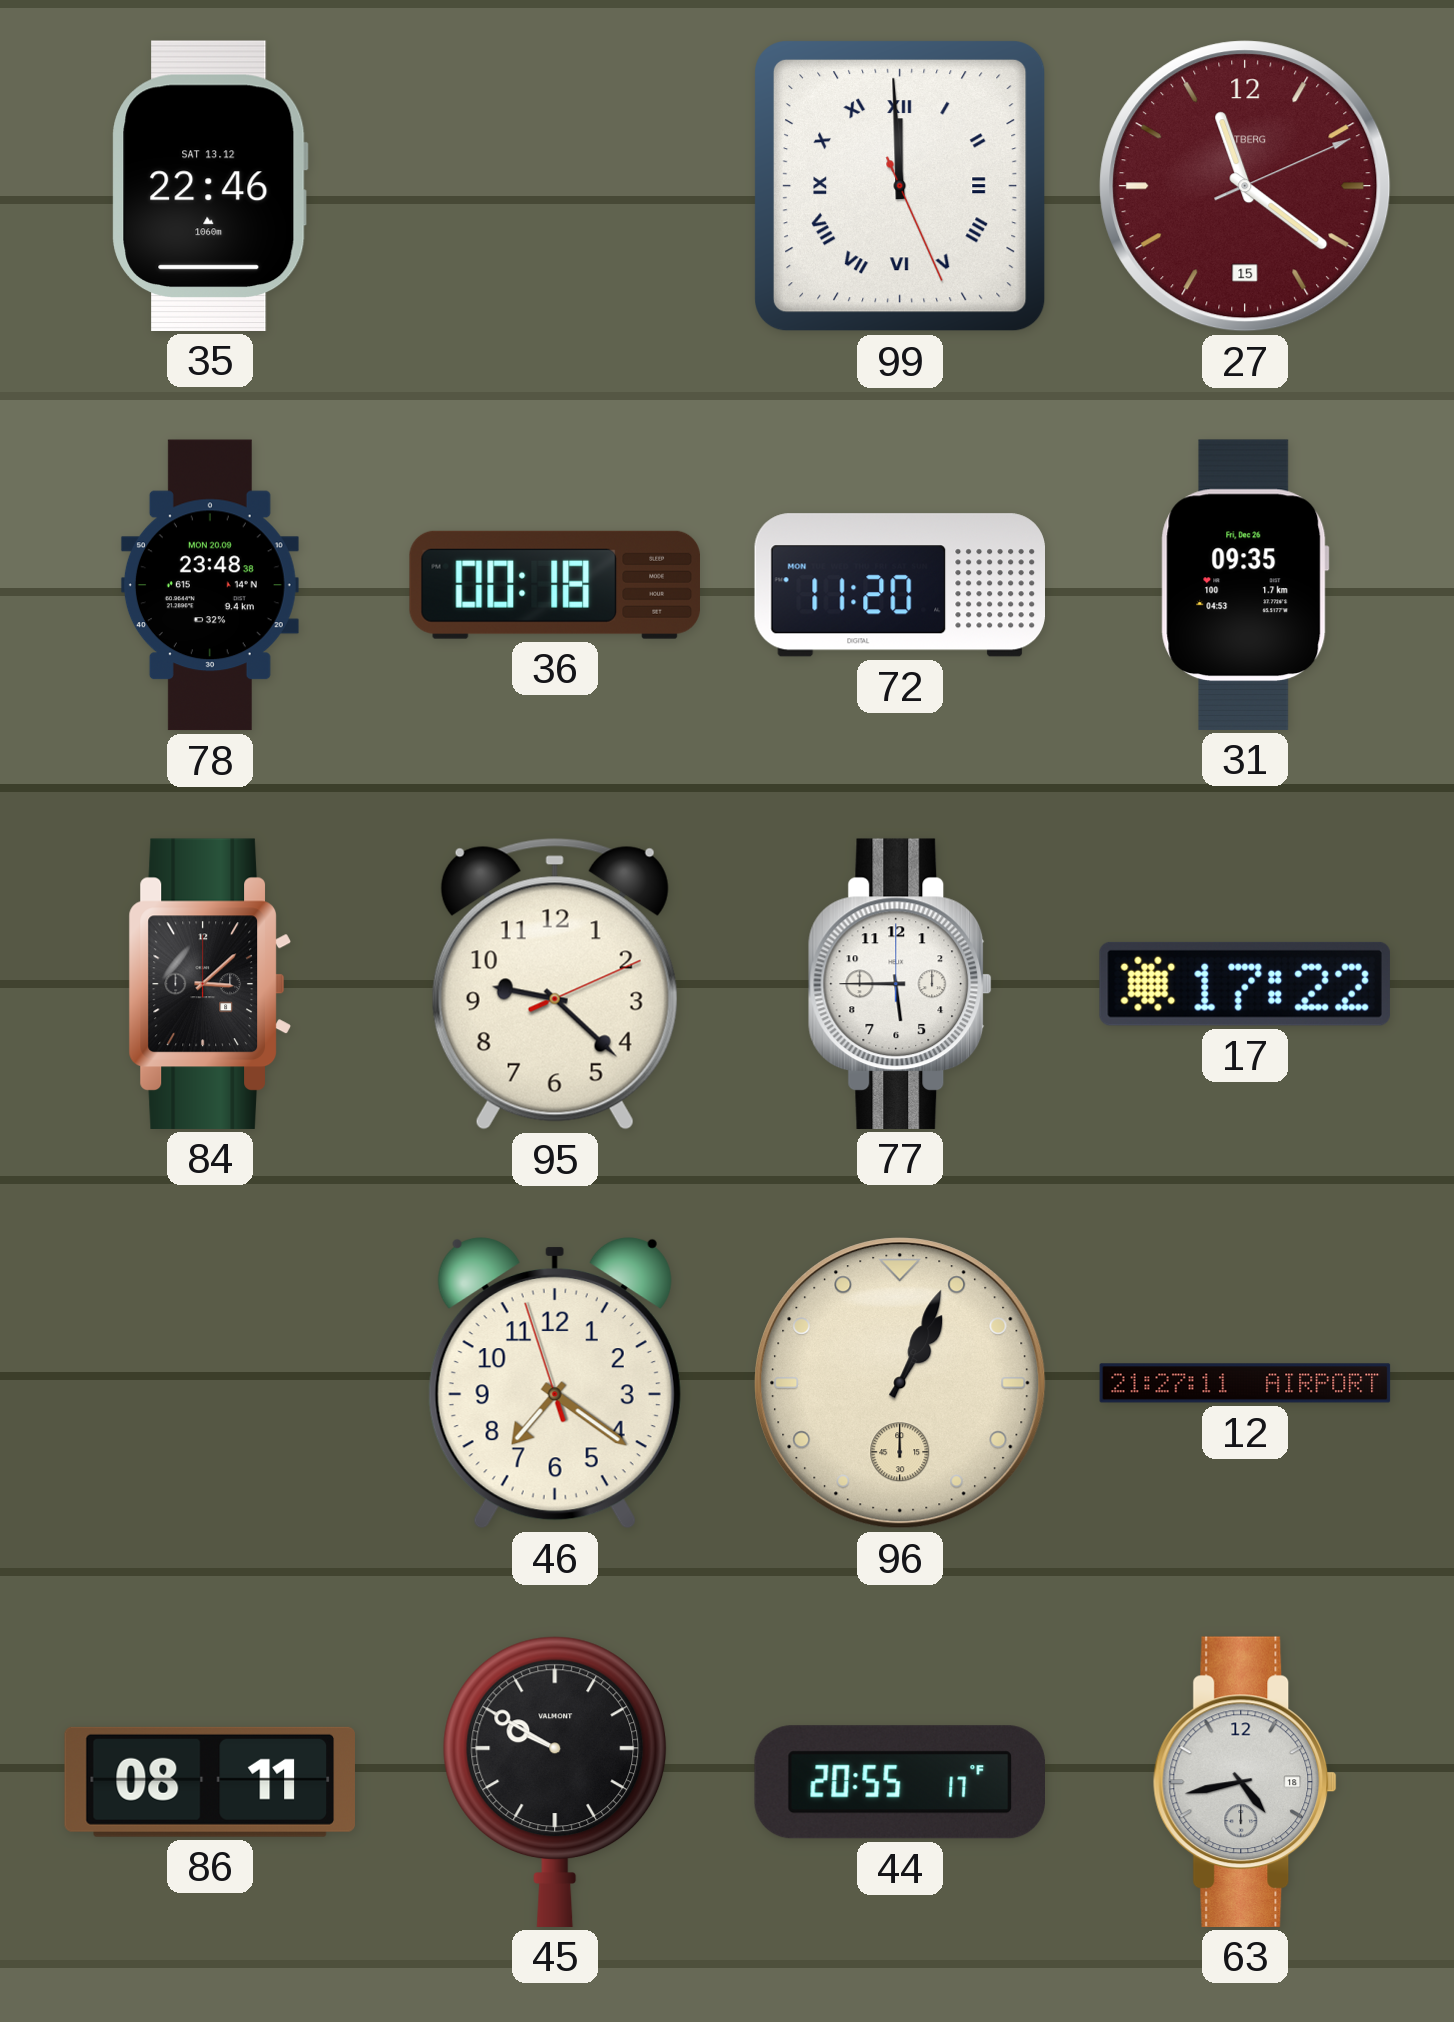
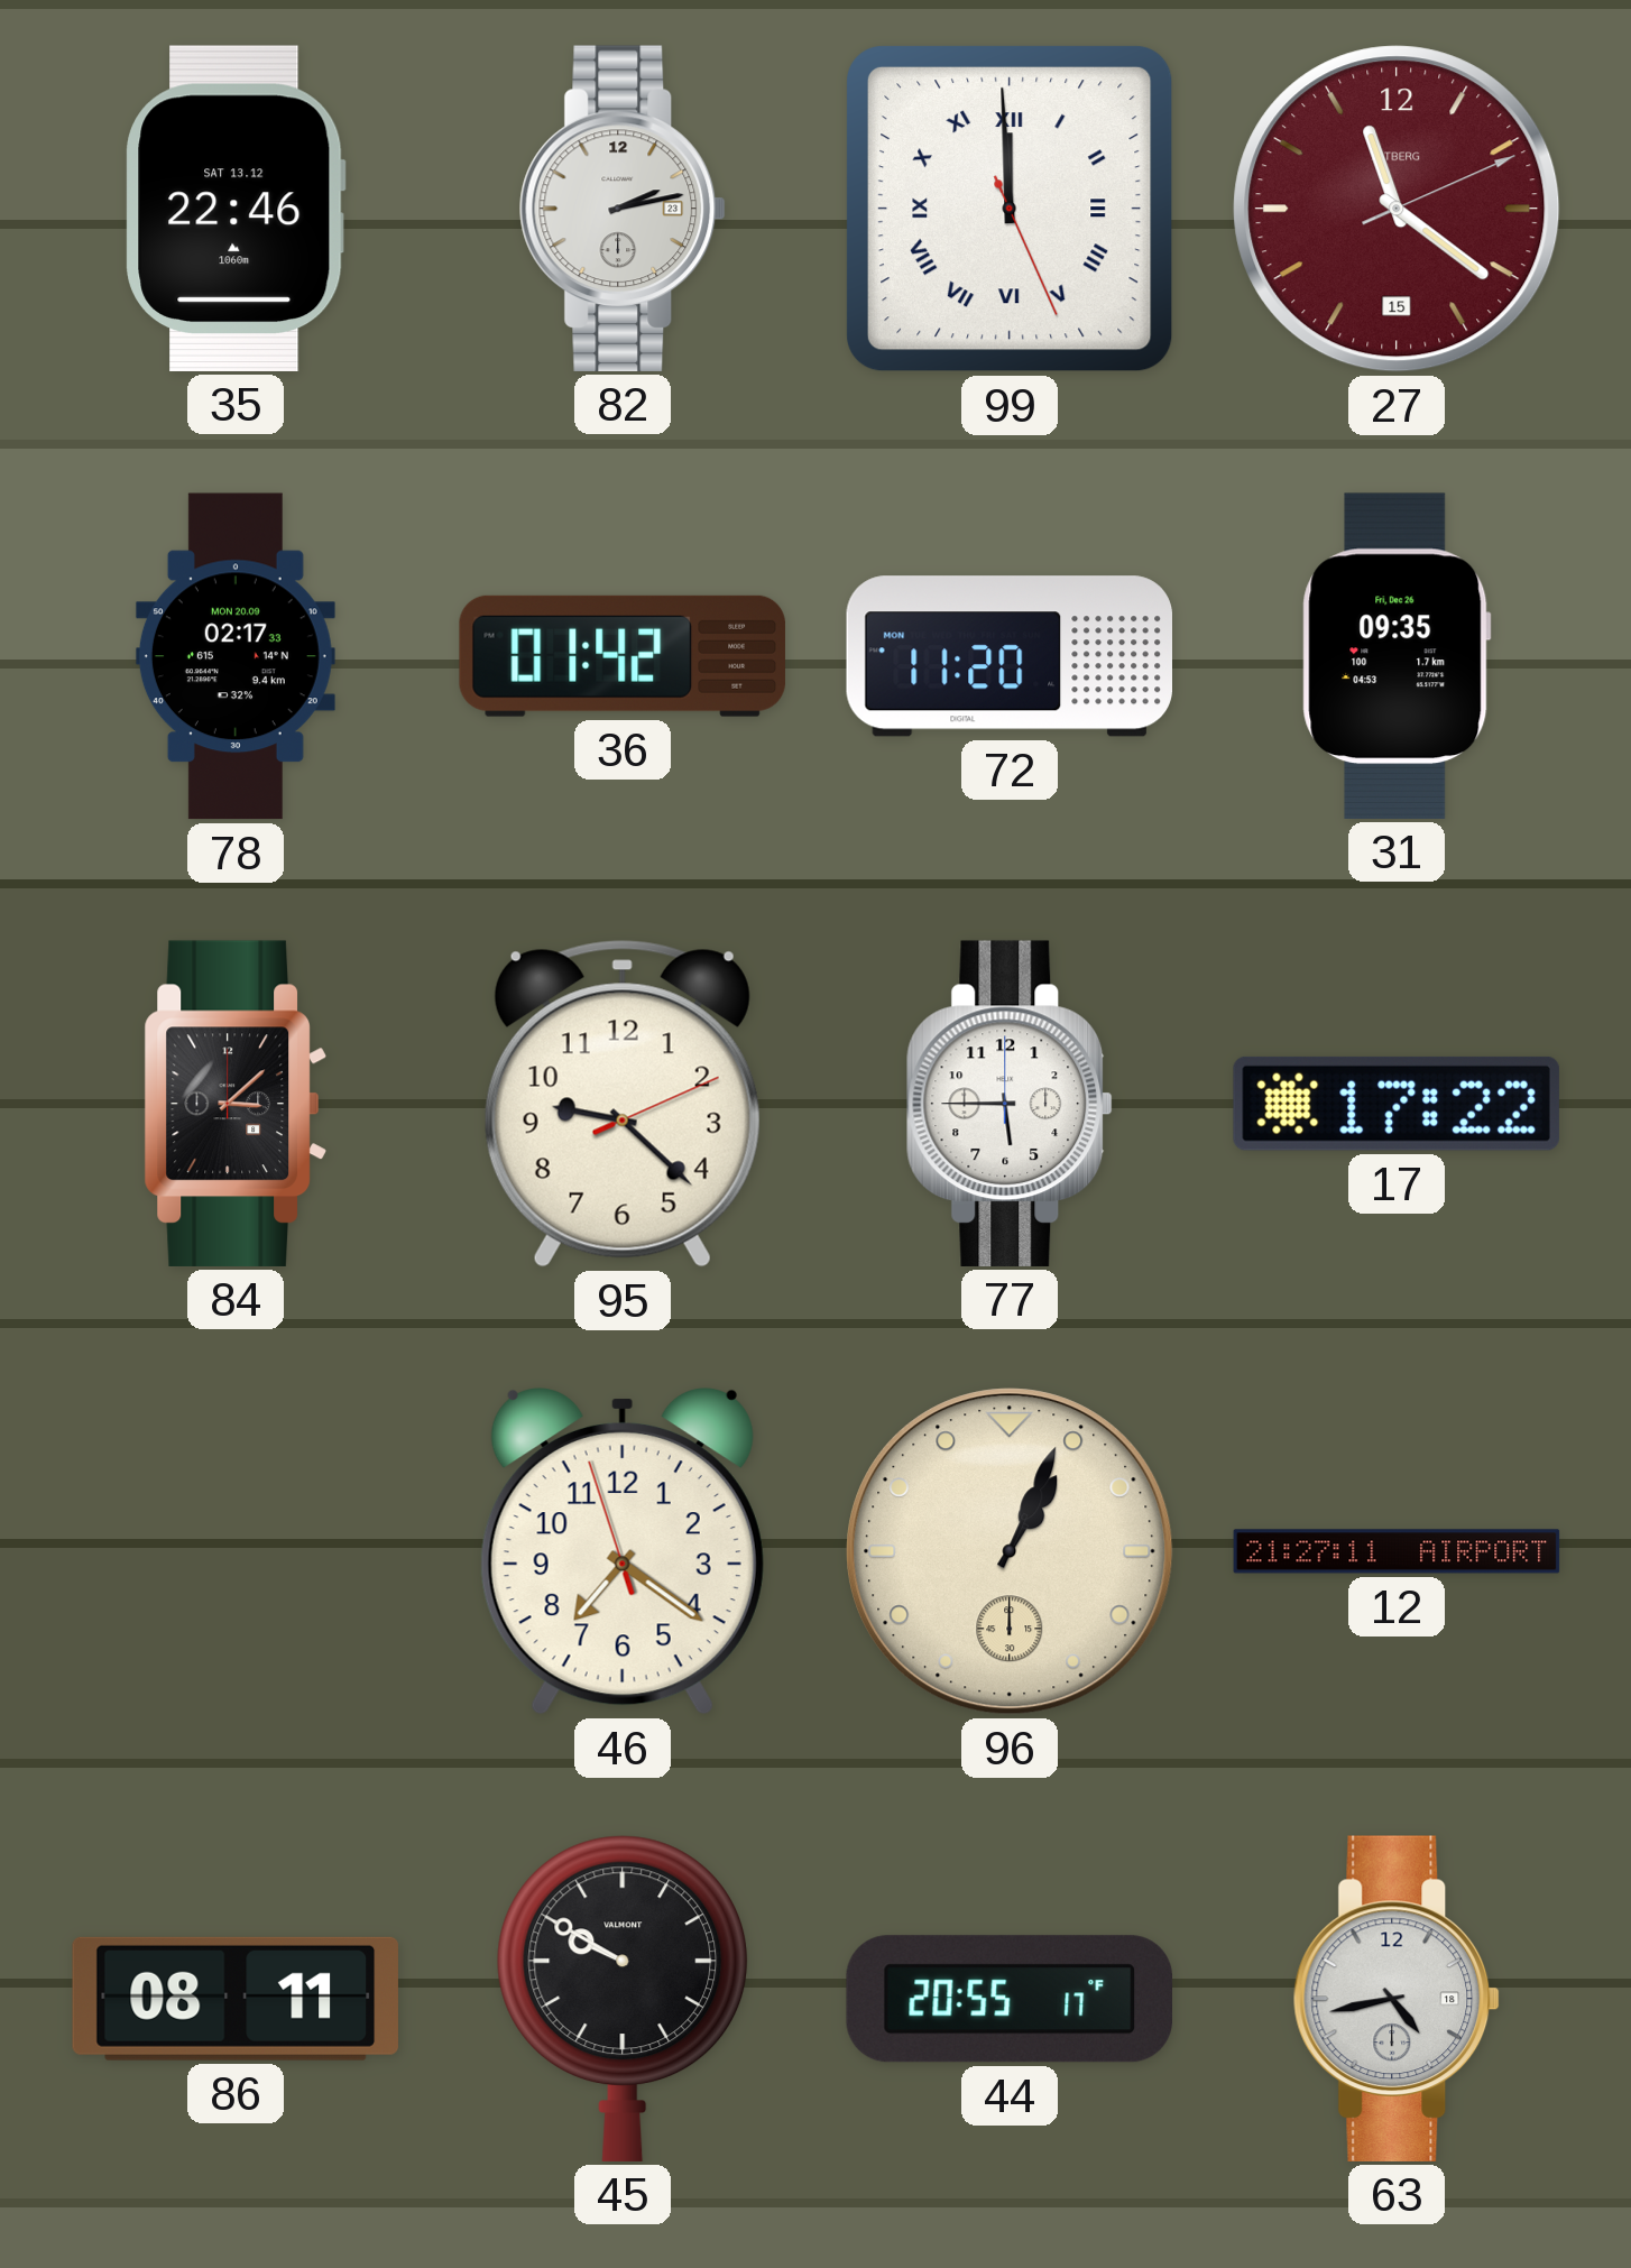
82: none -> 2:13 (623, 209)
78: 23:48 -> 02:17 (236, 656)
36: 00:18 -> 01:42 (623, 656)
